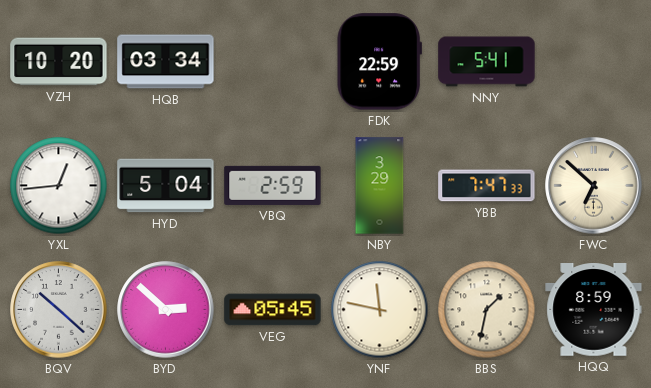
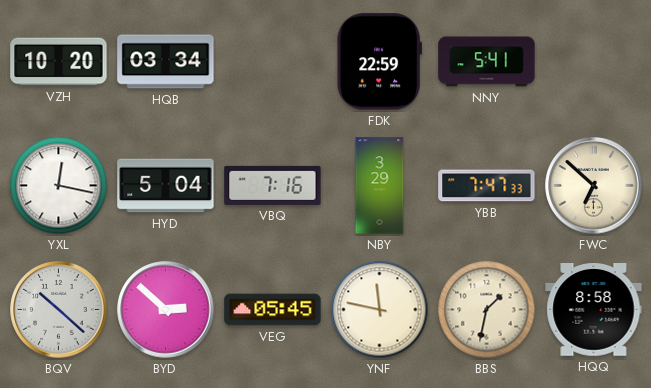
YXL: 12:44 -> 12:17 (59, 186)
VBQ: 2:59 -> 7:16 (273, 185)
HQQ: 8:59 -> 8:58 (594, 310)
